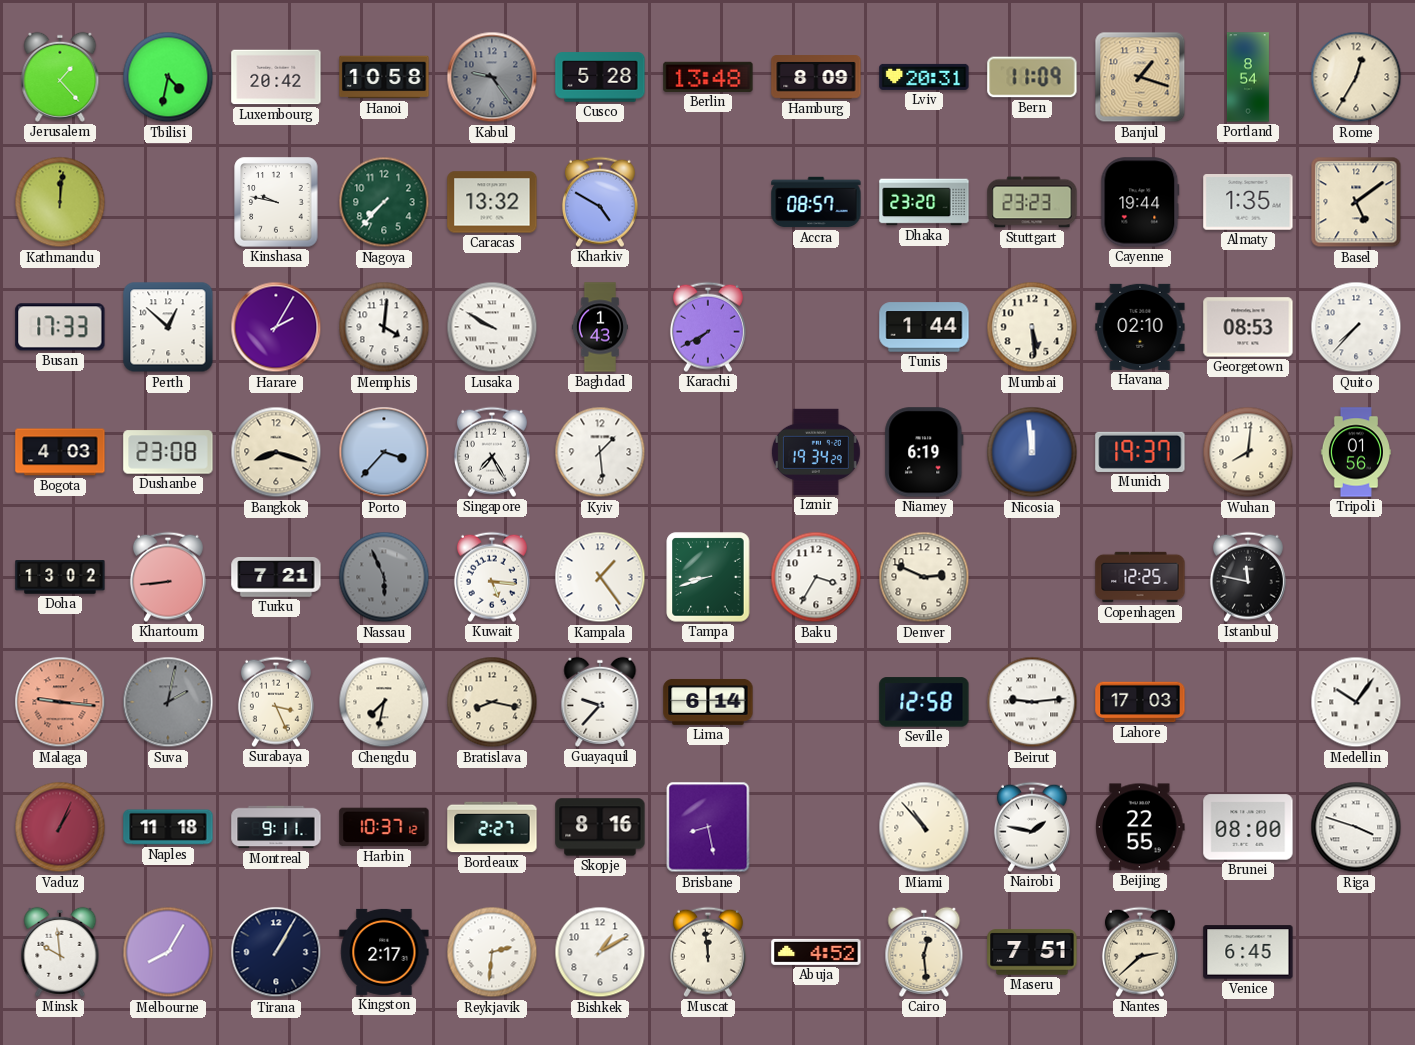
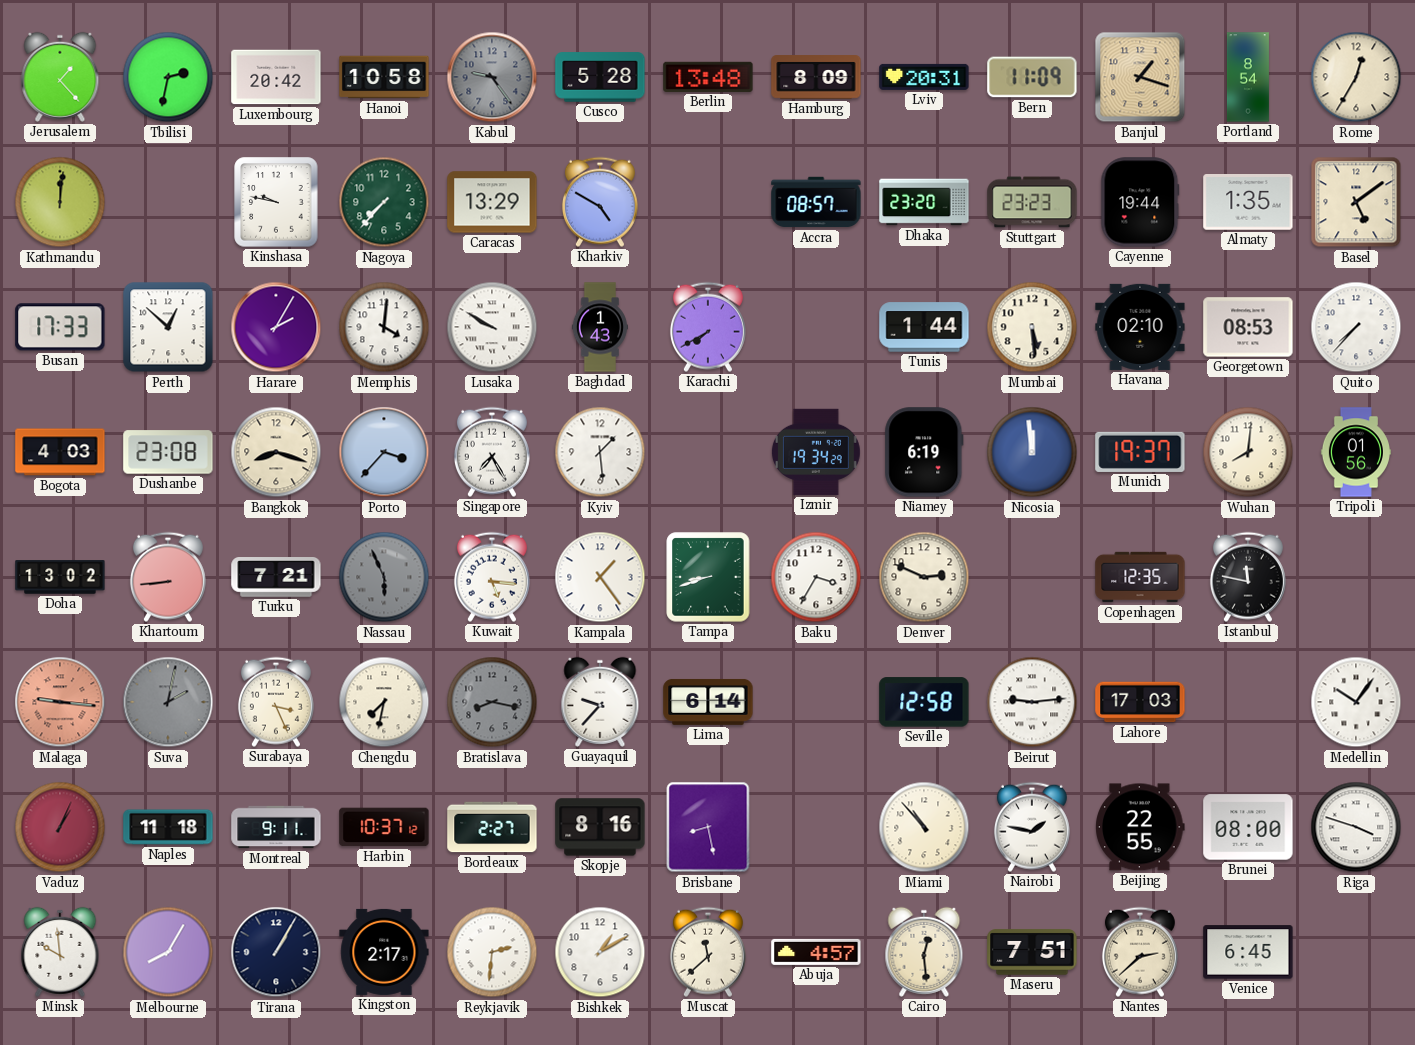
Tbilisi: 4:32 -> 2:32 (168, 77)
Caracas: 13:32 -> 13:29 (492, 202)
Copenhagen: 12:25 -> 12:35 (1140, 577)
Bratislava dial: cream -> grey (492, 702)
Muscat: 11:59 -> 11:38 (708, 952)
Abuja: 4:52 -> 4:57 (816, 952)
